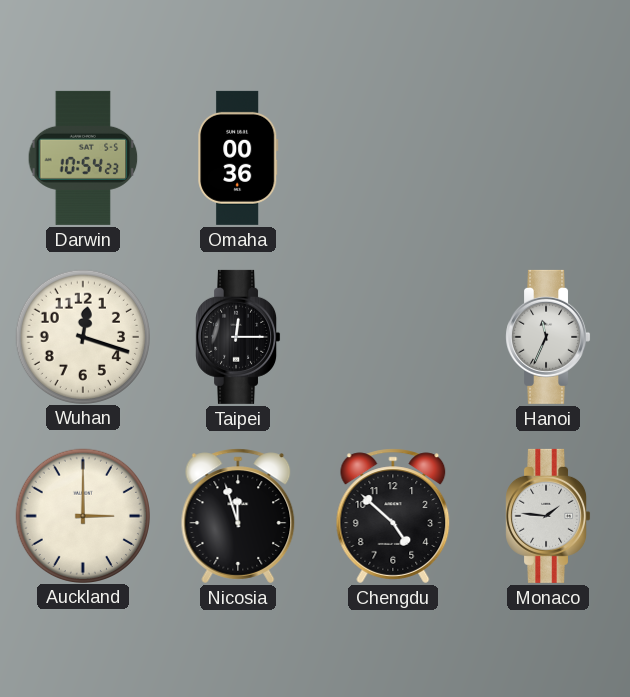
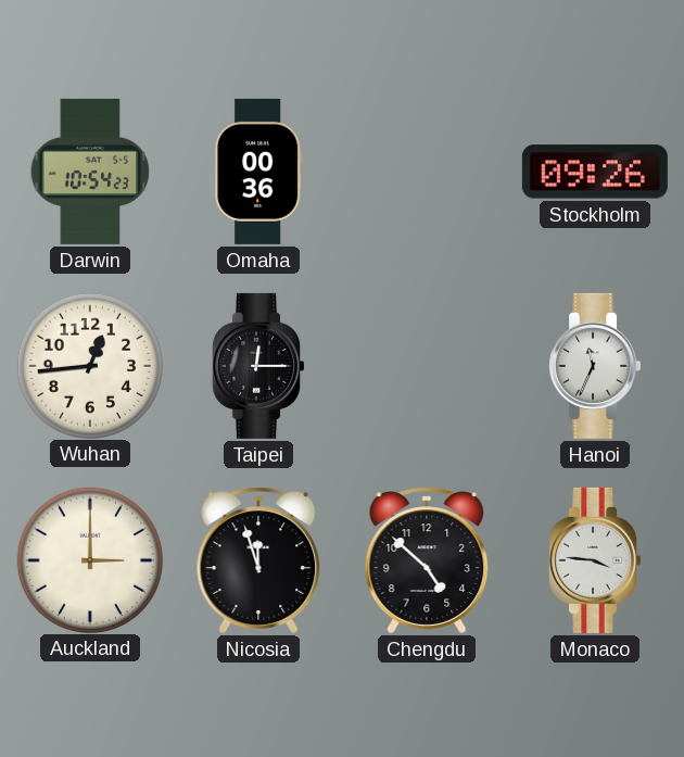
Stockholm: none -> 09:26 (595, 172)
Wuhan: 12:18 -> 12:44 (89, 365)
Monaco: 1:46 -> 3:46 (595, 560)
